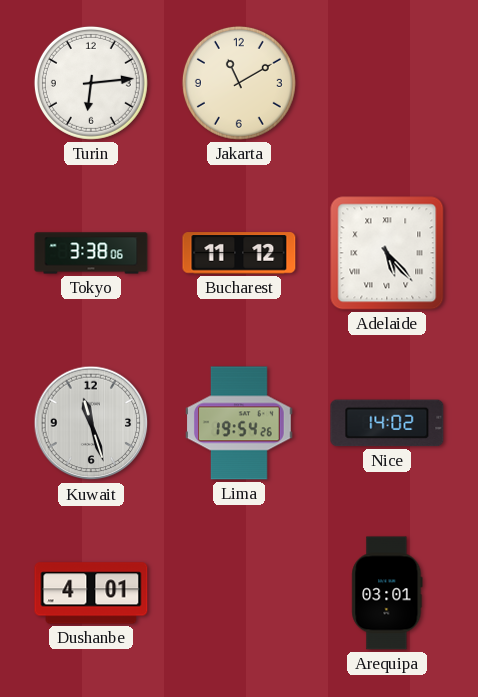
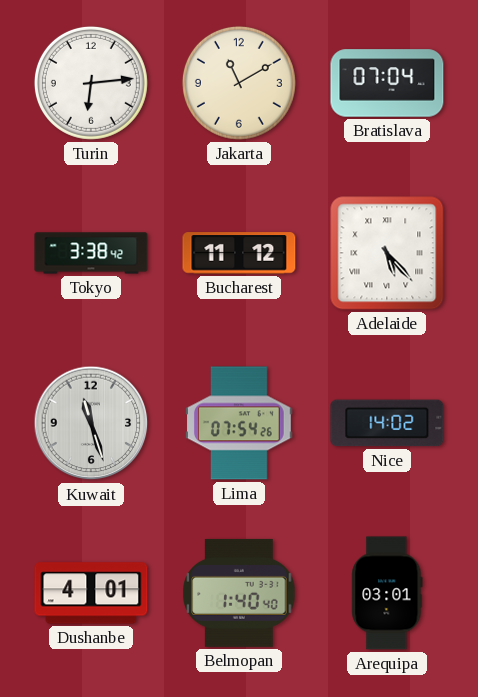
Bratislava: none -> 07:04 (387, 83)
Tokyo: 3:38:06 -> 3:38:42 (91, 253)
Lima: 19:54 -> 07:54 (240, 423)
Belmopan: none -> 1:40 (239, 593)
